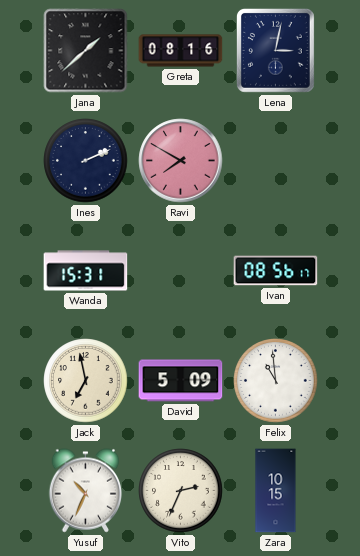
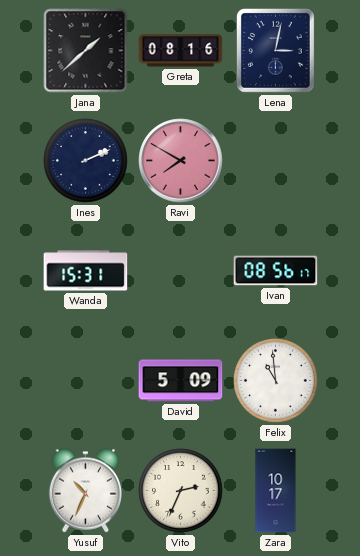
Jack: 6:58 -> none (86, 381)
Zara: 10:15 -> 10:17 (276, 491)
